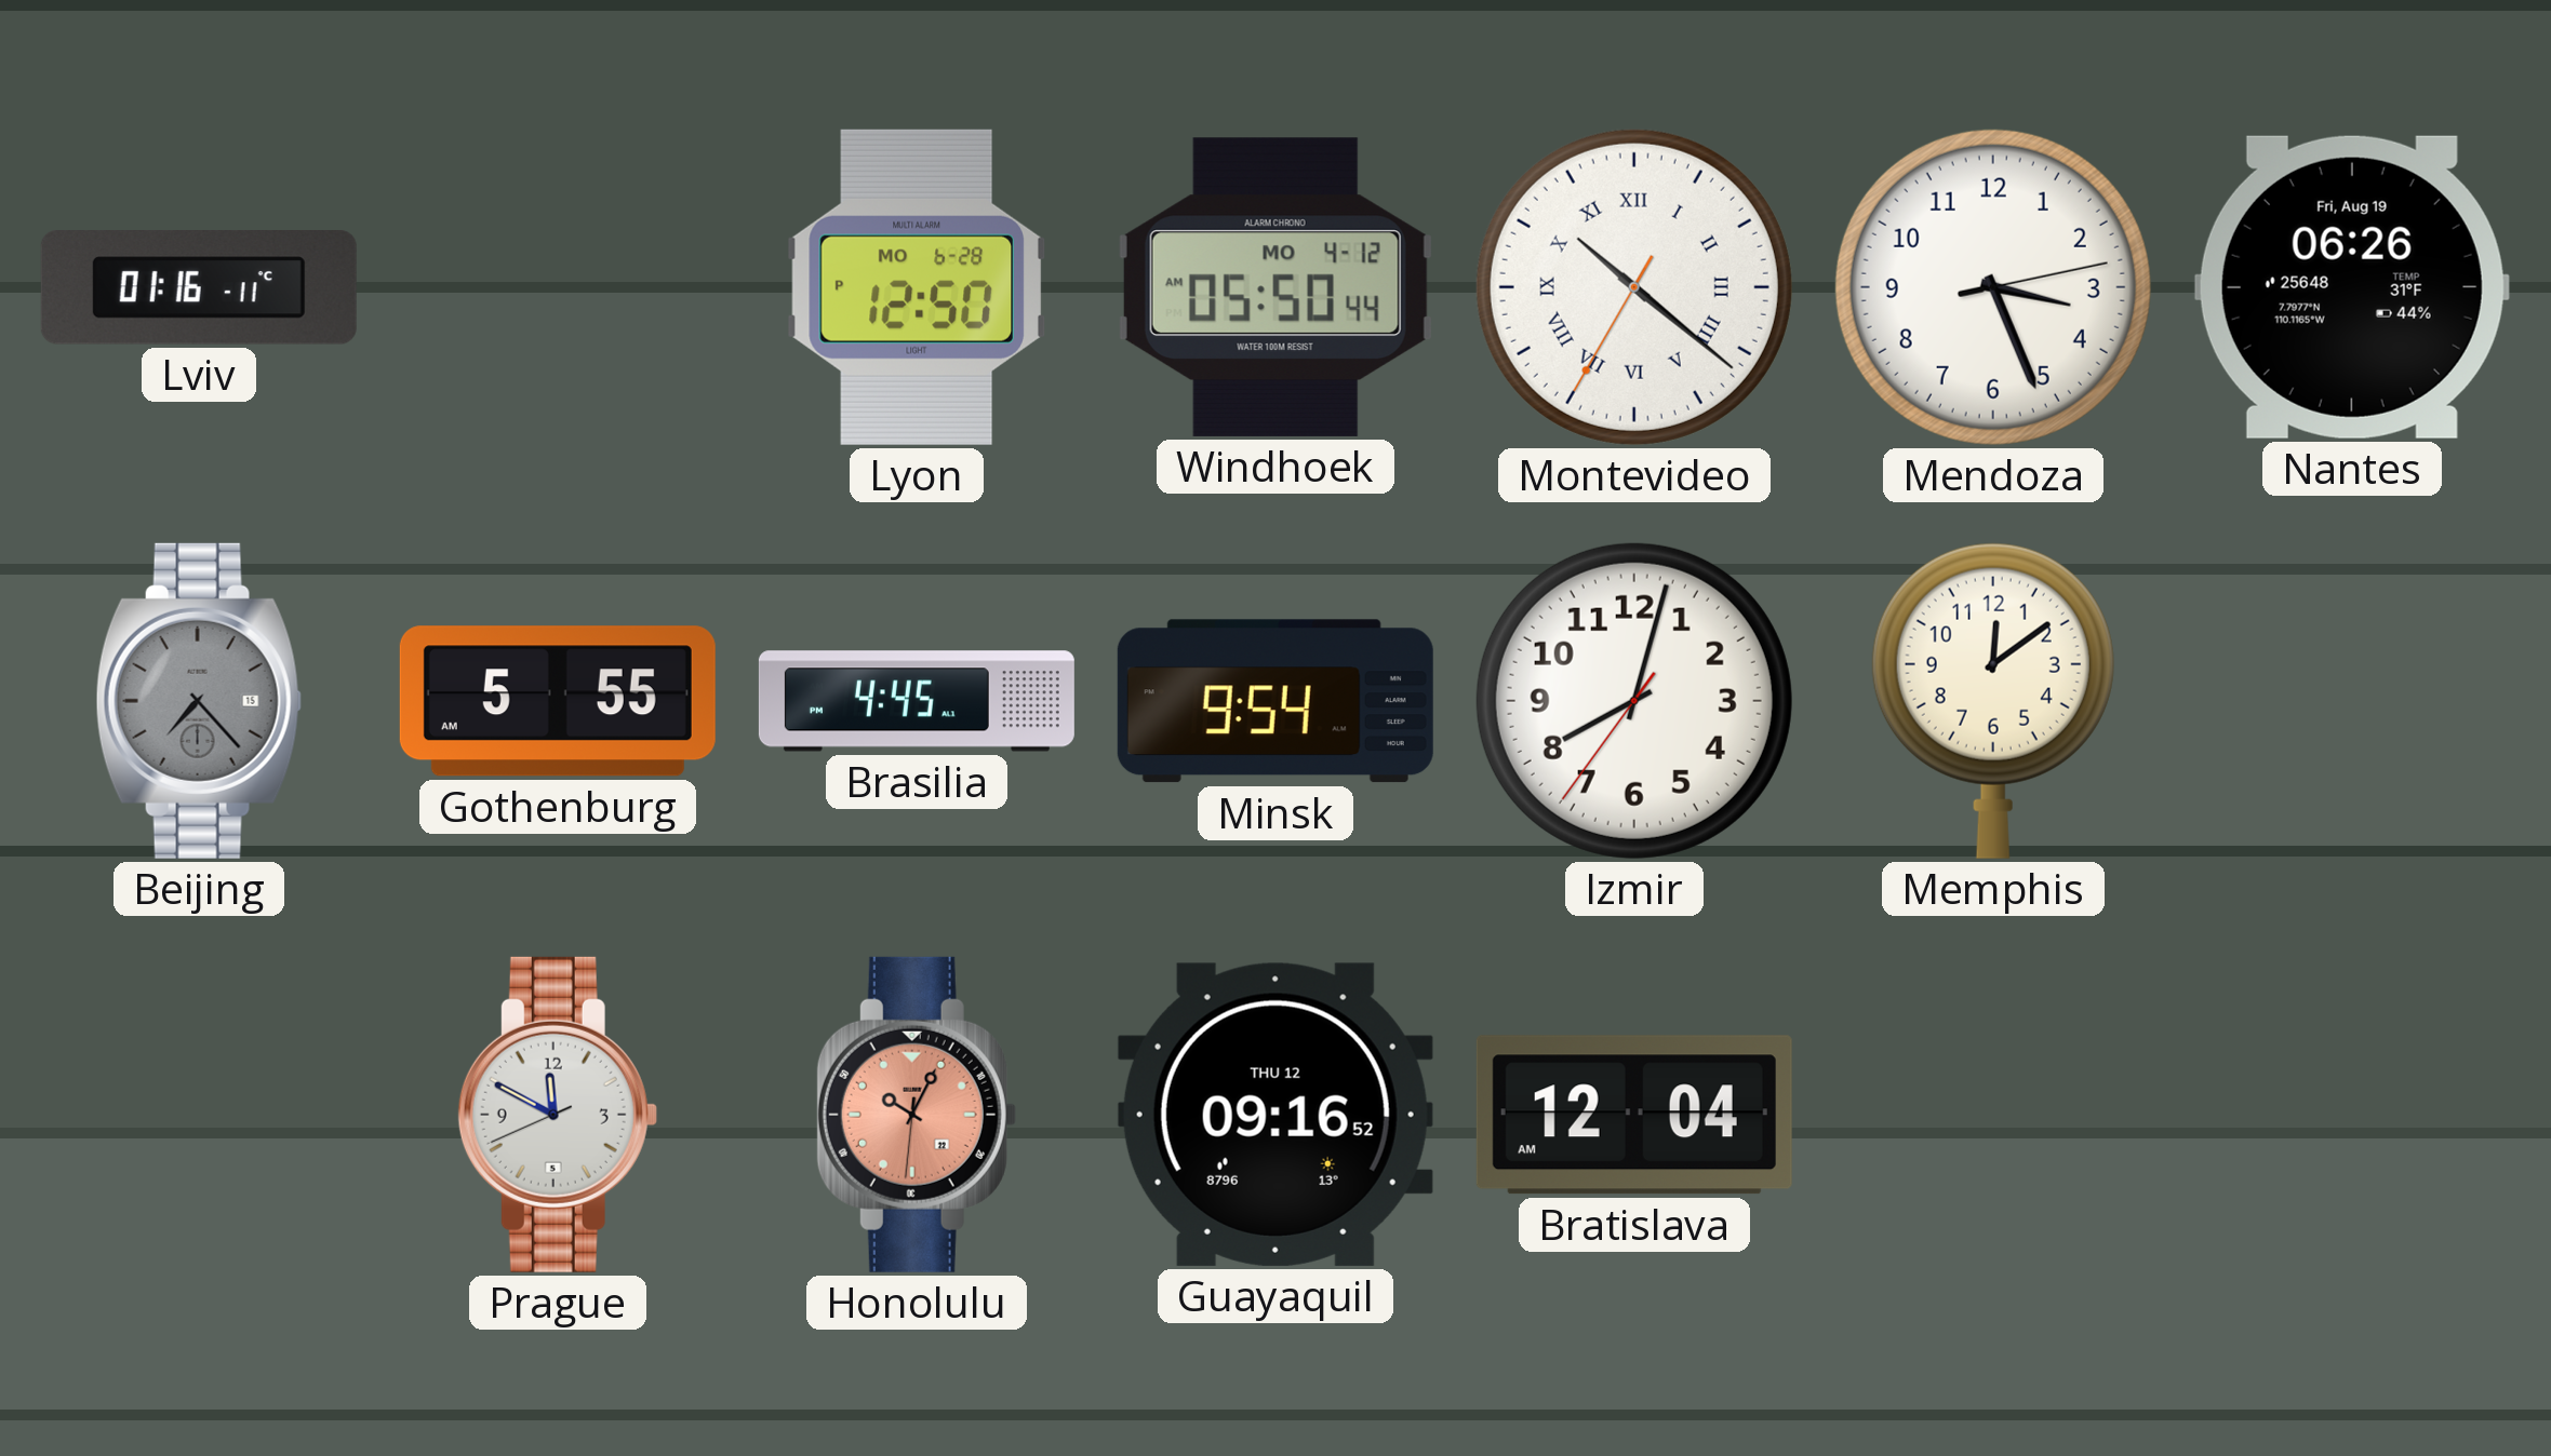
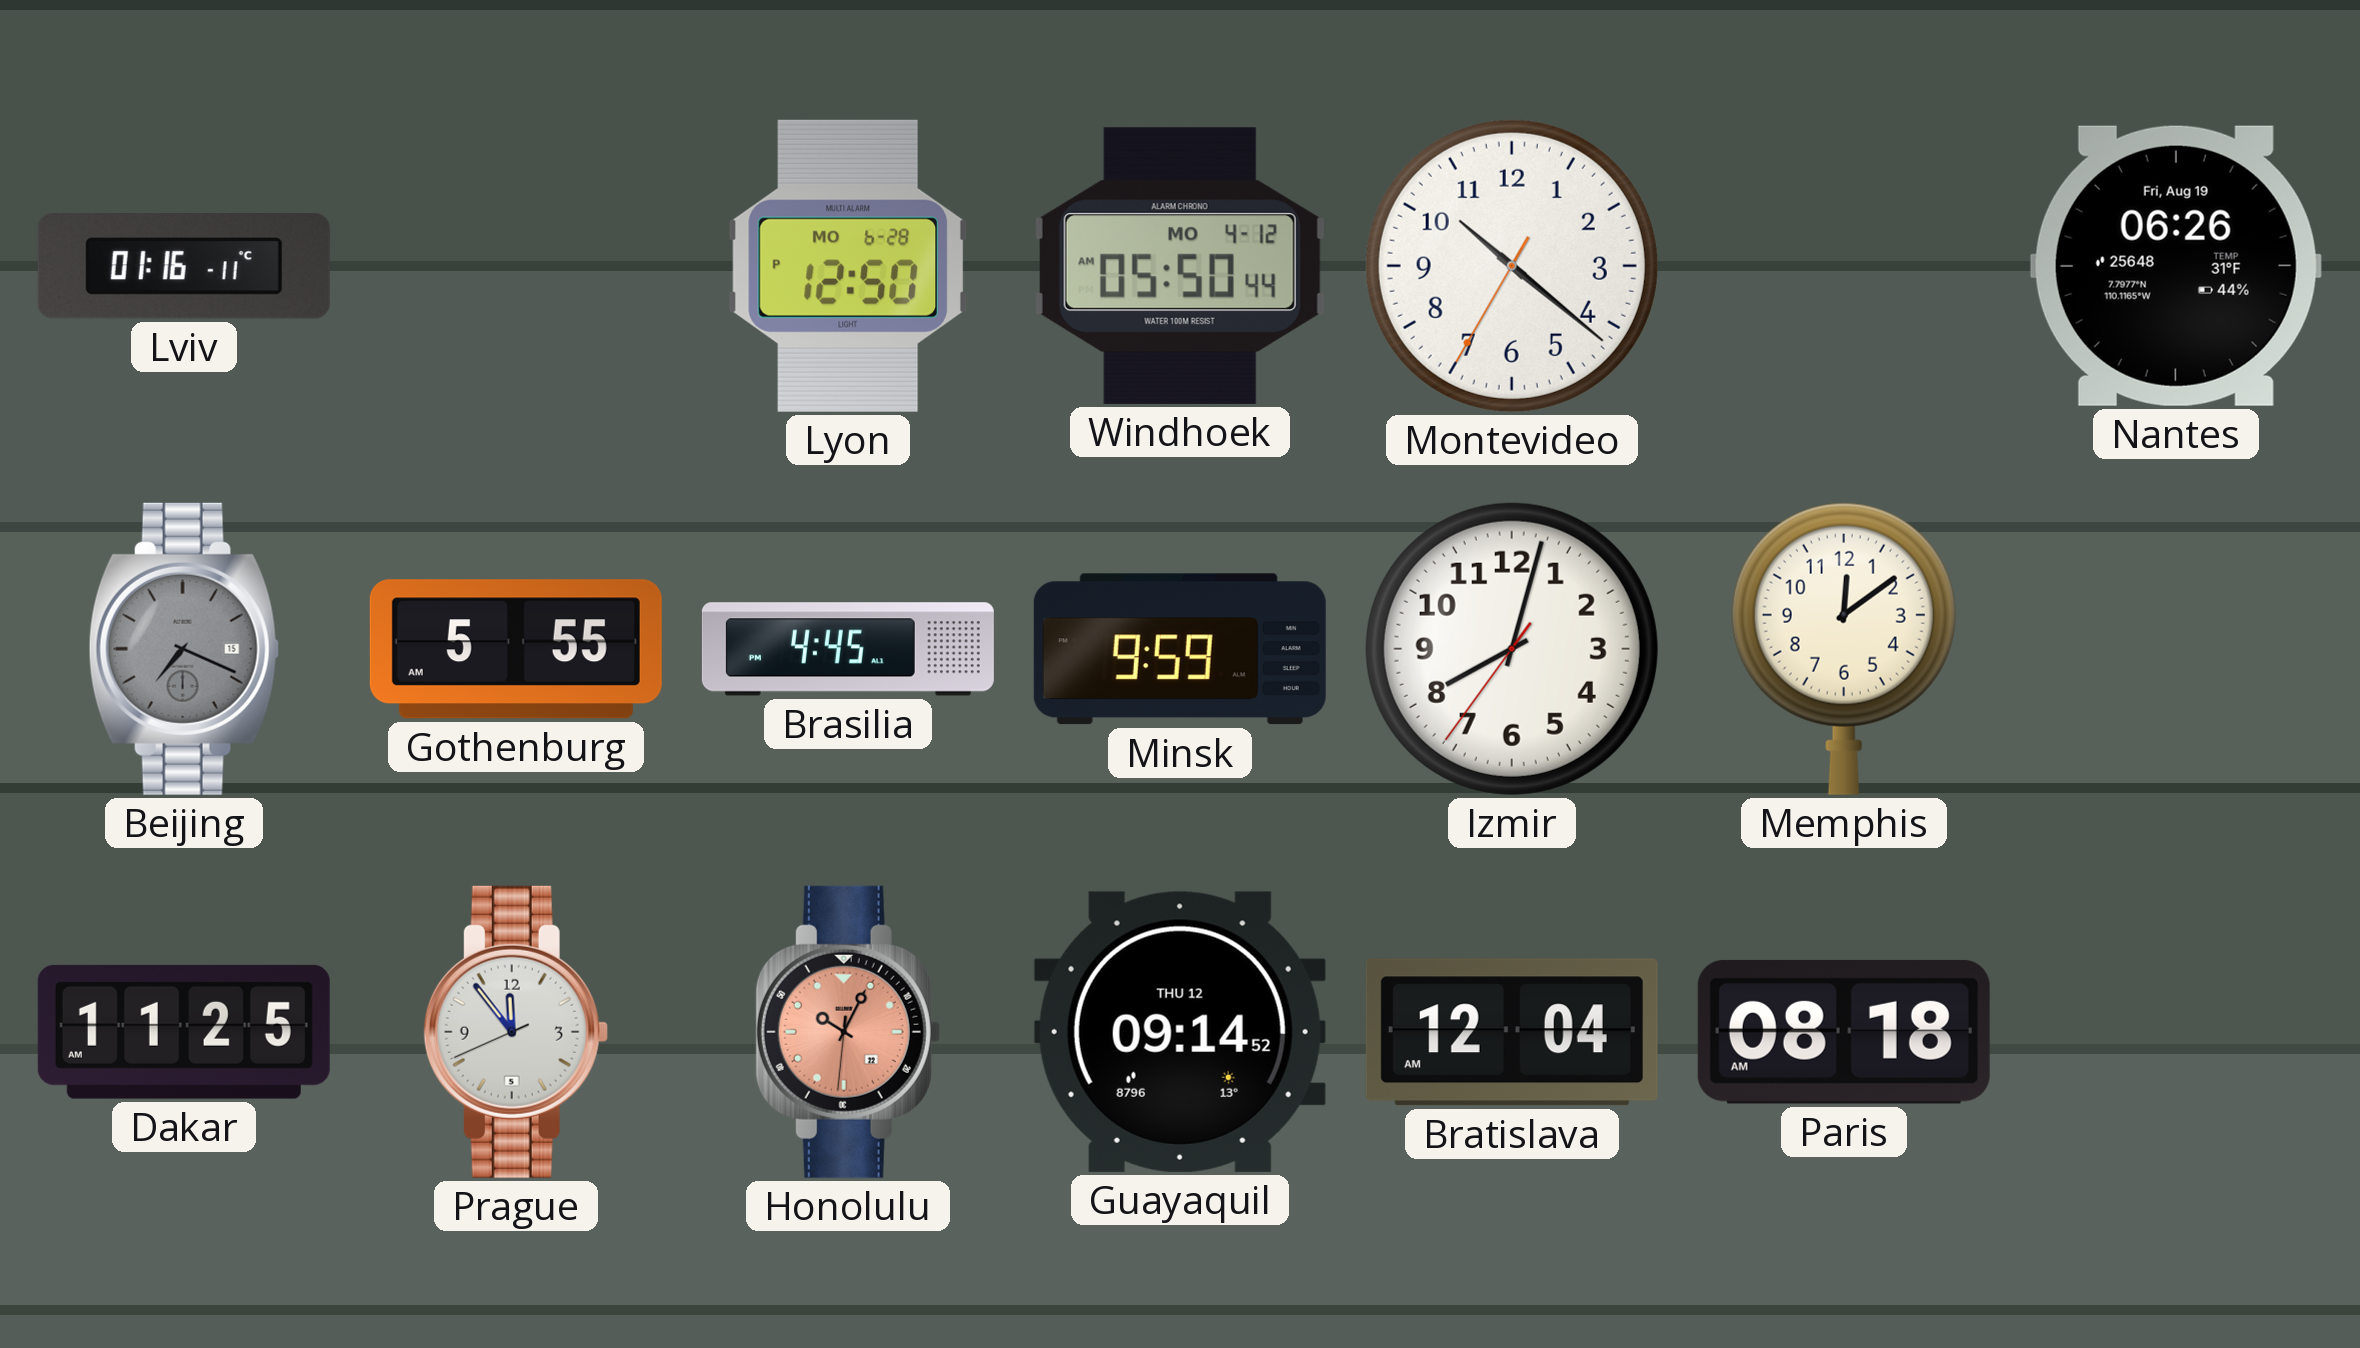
Montevideo numerals: Roman -> Arabic (1512, 266)
Mendoza: 3:26 -> none (1993, 287)
Beijing: 7:23 -> 7:19 (184, 649)
Minsk: 9:54 -> 9:59 (1180, 649)
Dakar: none -> 11:25 (184, 1032)
Prague: 11:49 -> 11:53 (516, 1032)
Guayaquil: 09:16 -> 09:14 (1180, 1032)
Paris: none -> 08:18 (1844, 1032)
